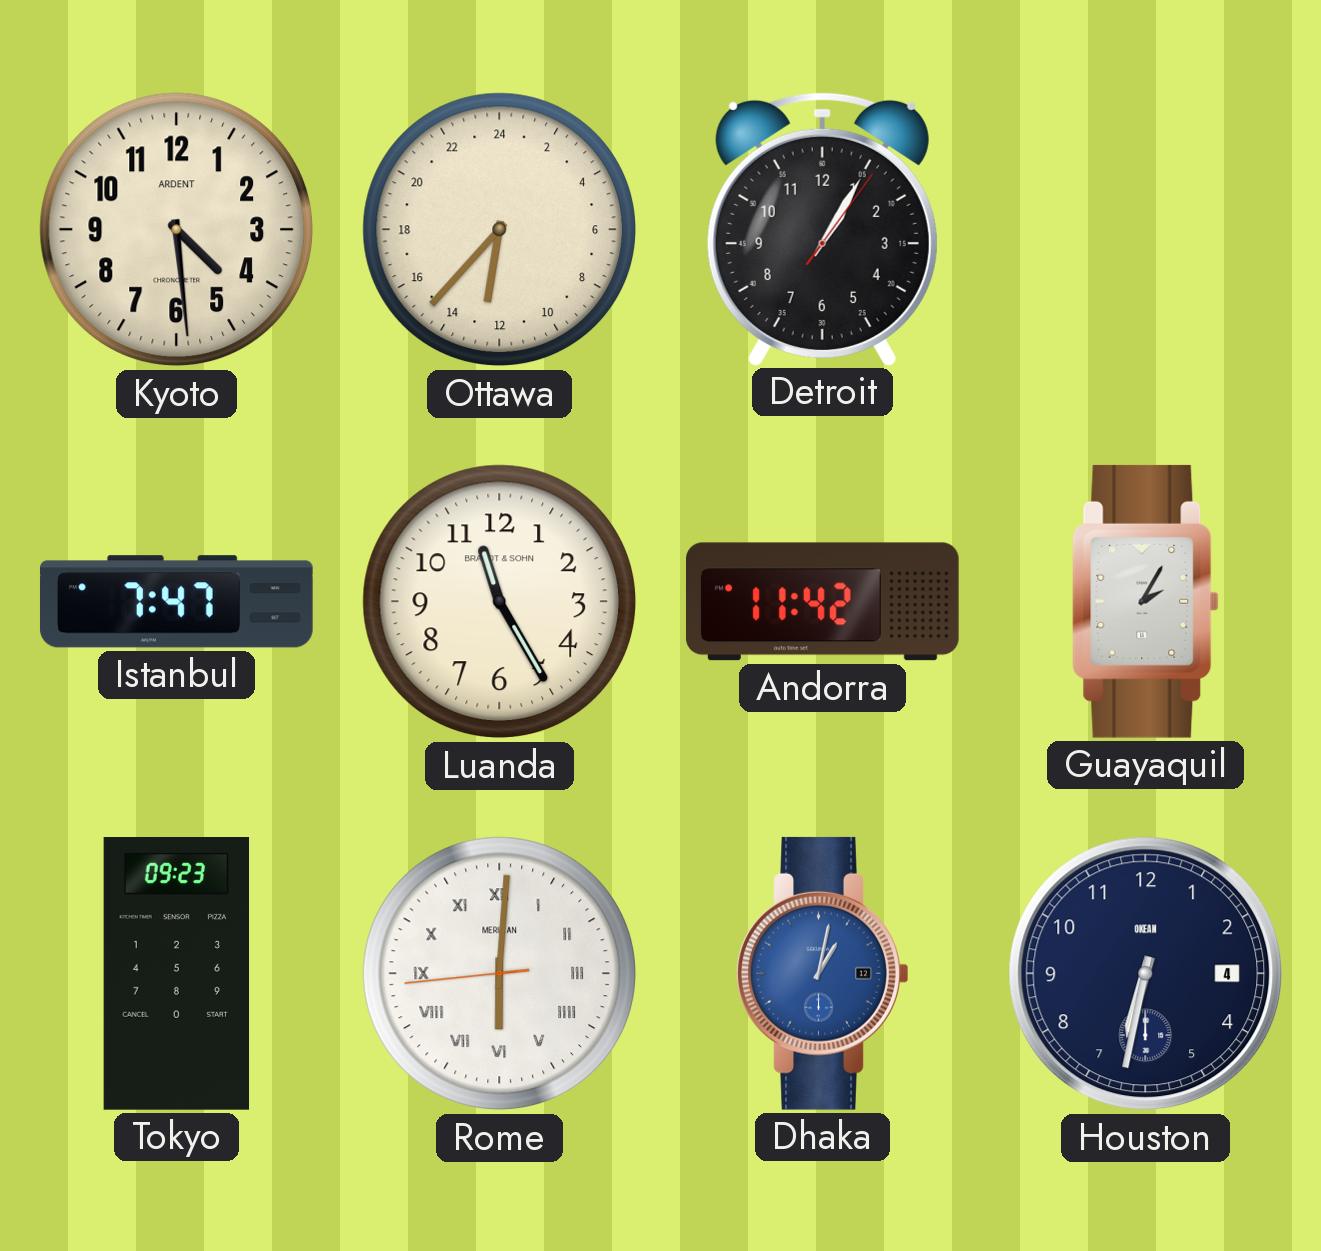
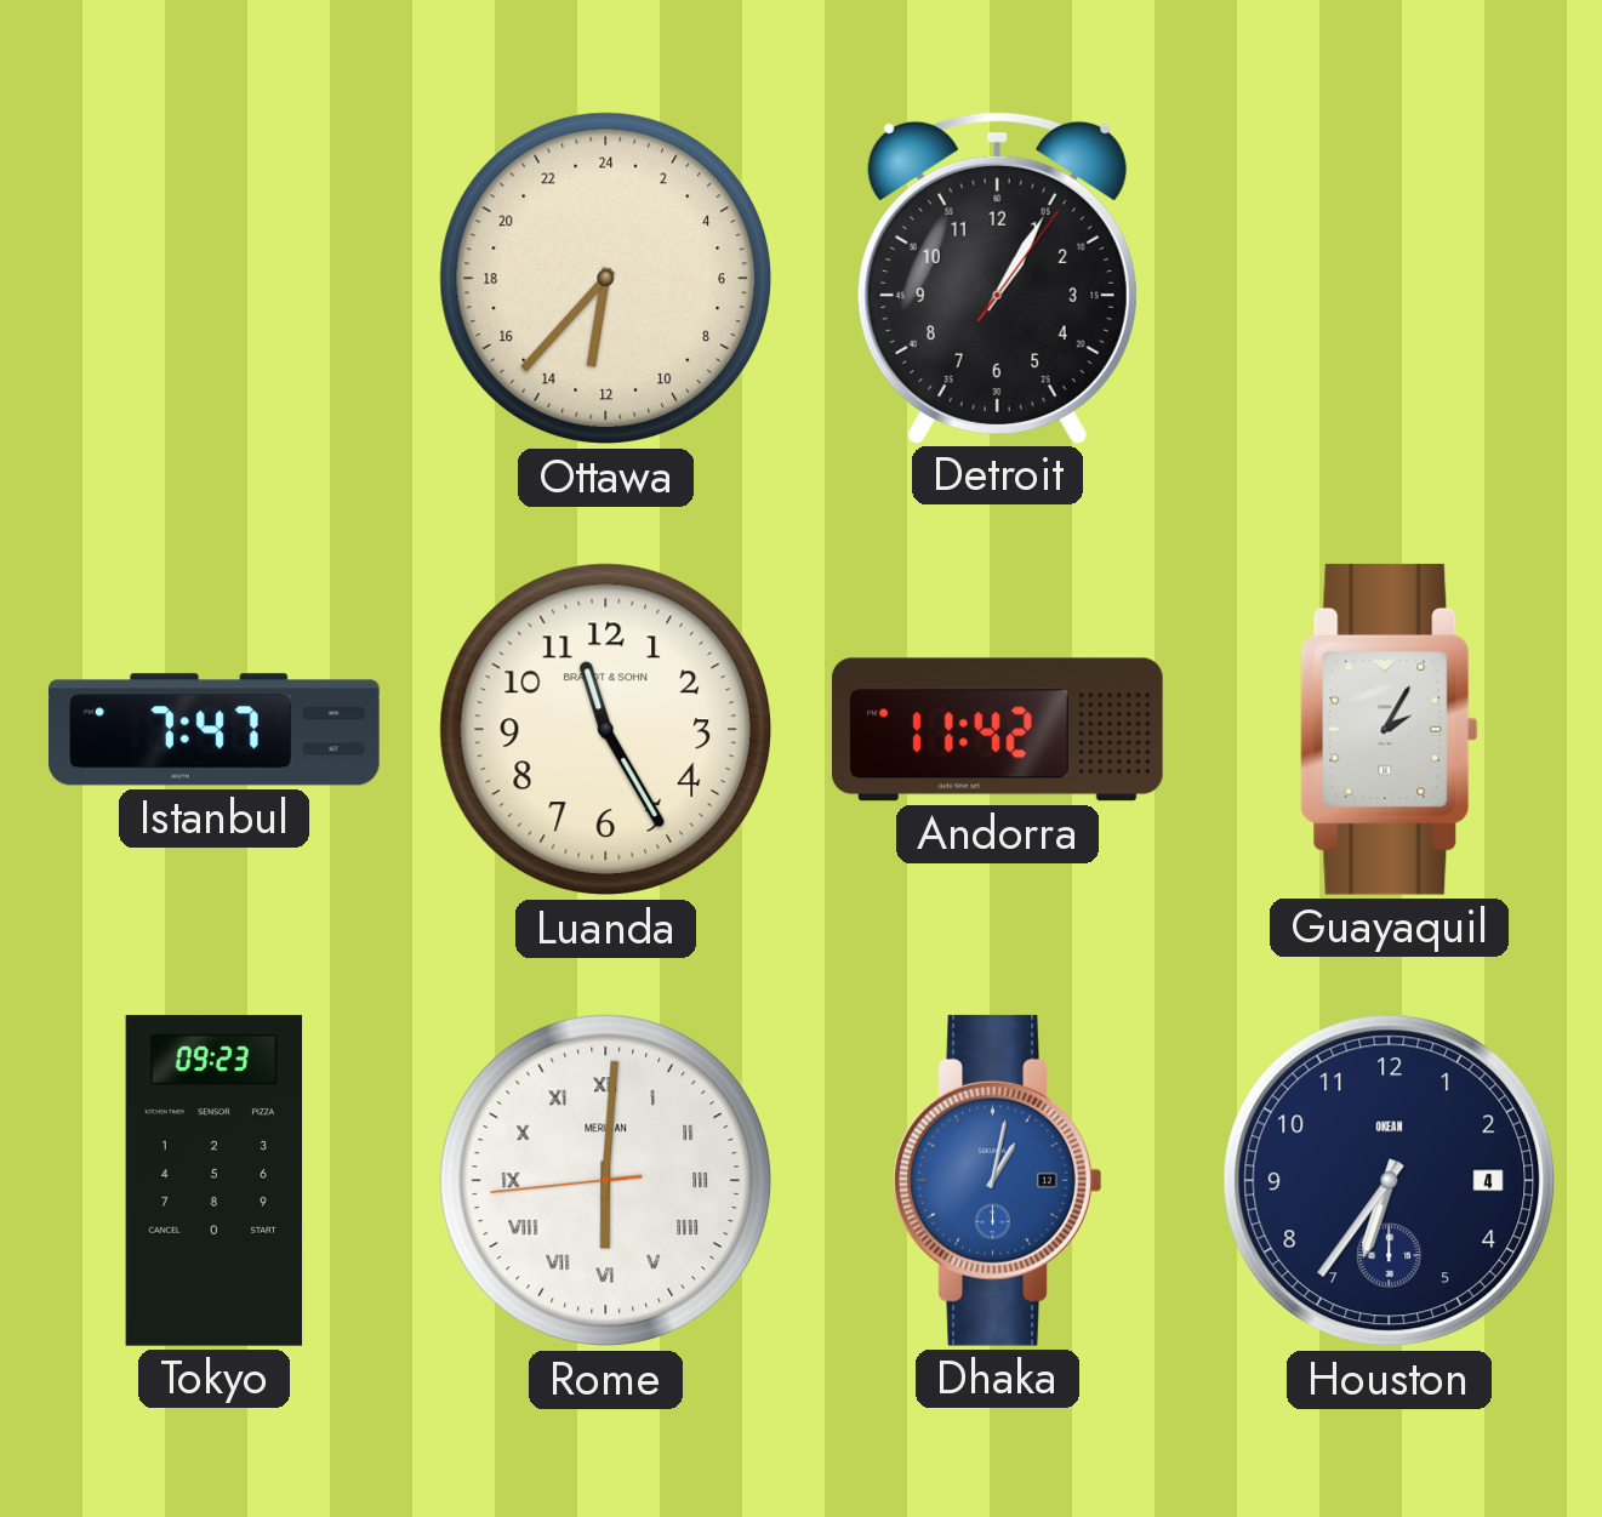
Kyoto: 4:29 -> none (177, 230)
Houston: 6:32 -> 6:36 (1390, 1181)
